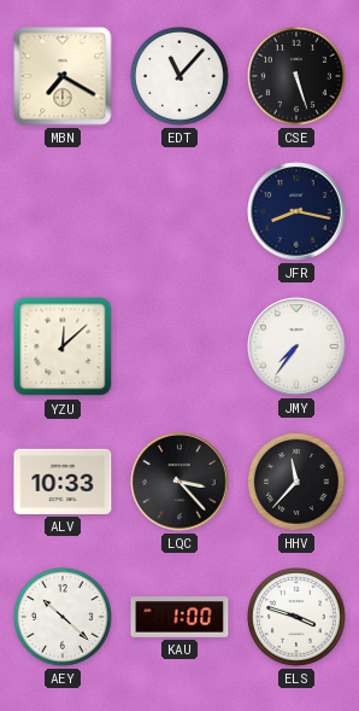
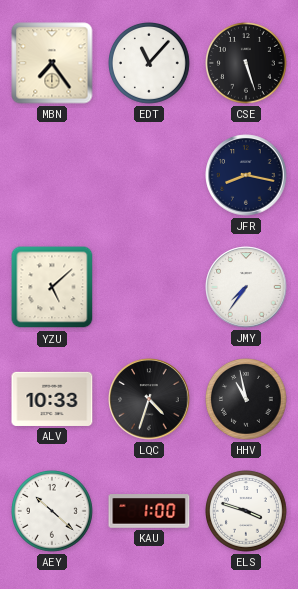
MBN: 7:20 -> 7:24 (52, 63)
YZU: 12:08 -> 5:08 (52, 287)
LQC: 3:23 -> 4:33 (149, 399)
HHV: 11:37 -> 10:58 (247, 400)
